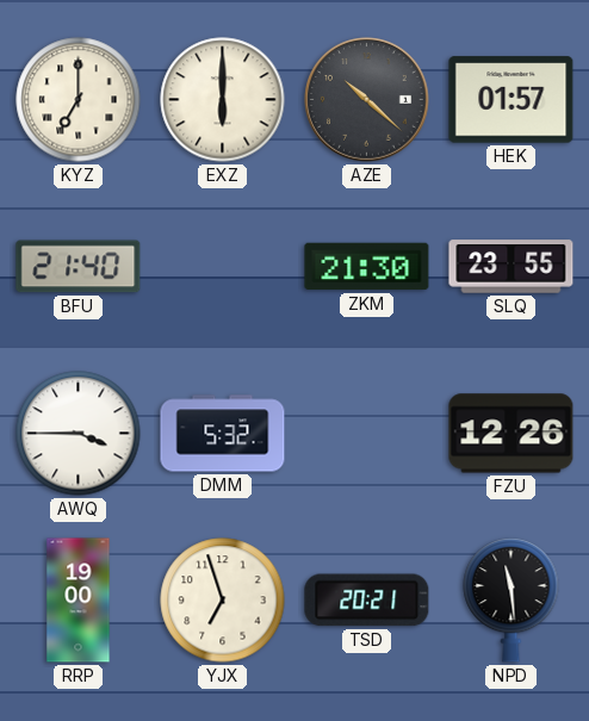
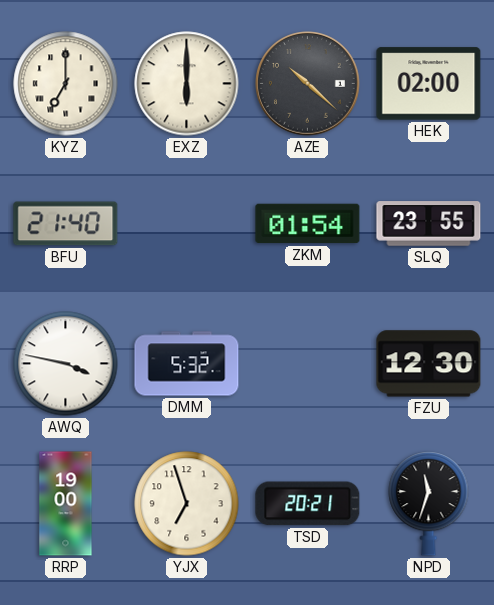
HEK: 01:57 -> 02:00 (429, 84)
ZKM: 21:30 -> 01:54 (308, 224)
AWQ: 3:45 -> 3:47 (66, 364)
FZU: 12:26 -> 12:30 (429, 364)
NPD: 11:29 -> 11:33 (429, 503)
